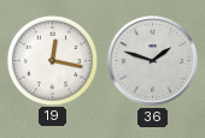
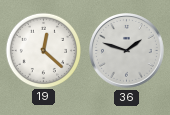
19: 12:17 -> 12:22 (43, 50)
